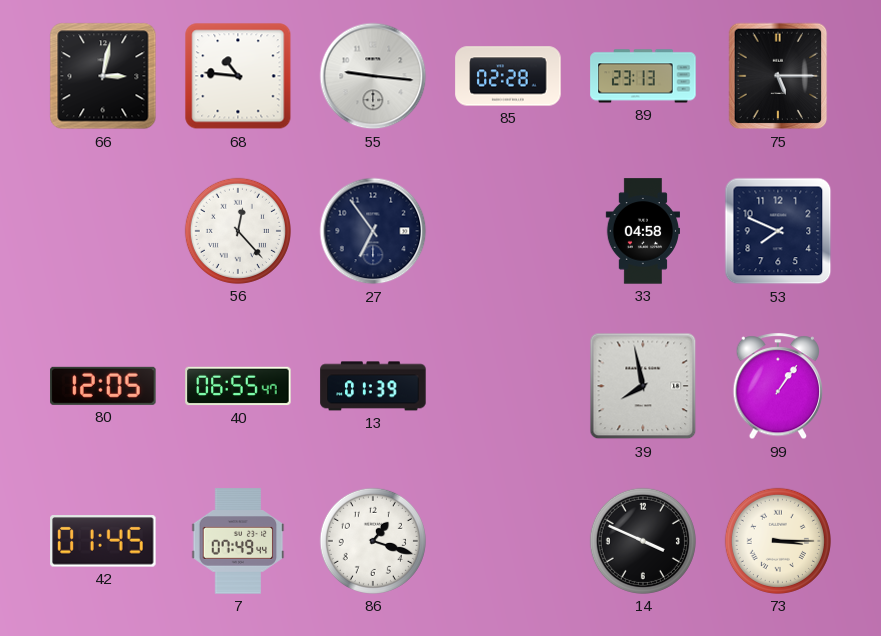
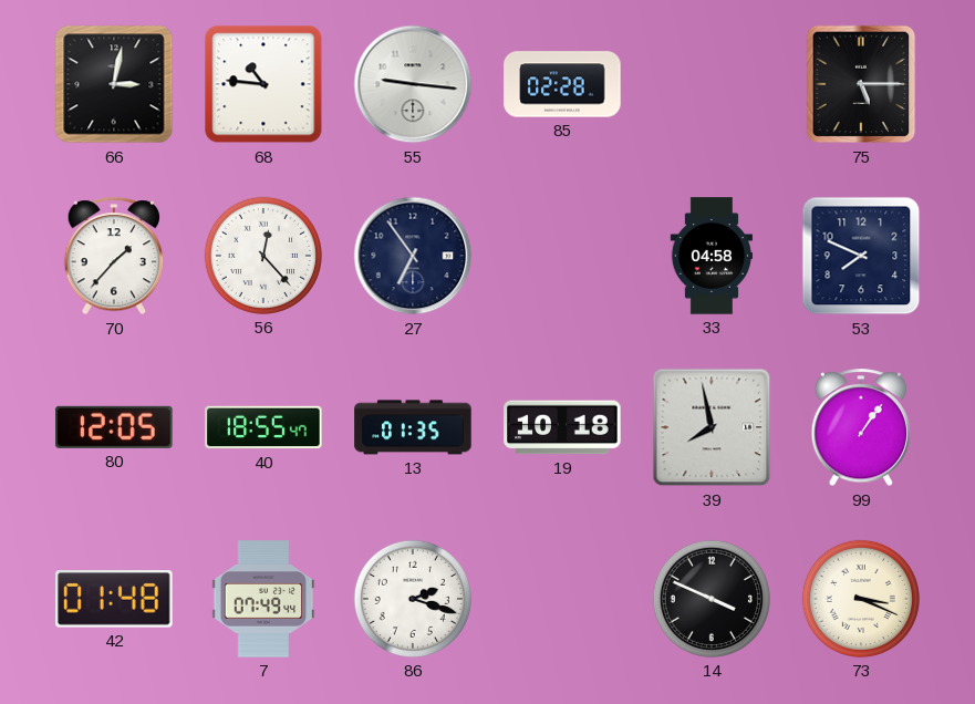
89: 23:13 -> none (643, 76)
70: none -> 1:37 (114, 257)
40: 06:55 -> 18:55 (263, 427)
13: 01:39 -> 01:35 (413, 427)
19: none -> 10:18 (562, 427)
42: 01:45 -> 01:48 (114, 599)
86: 1:18 -> 2:18 (413, 599)
73: 3:15 -> 3:19 (861, 599)
